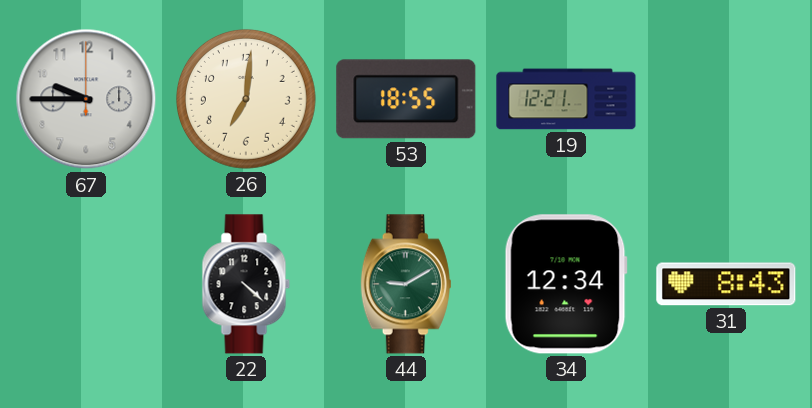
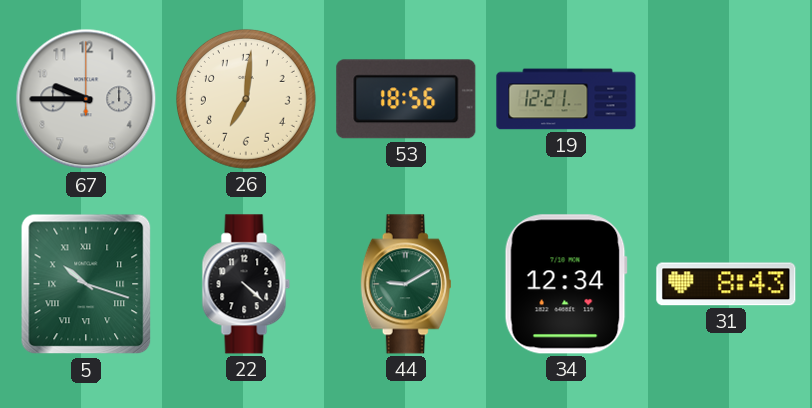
53: 18:55 -> 18:56 (406, 99)
5: none -> 10:18 (86, 284)
